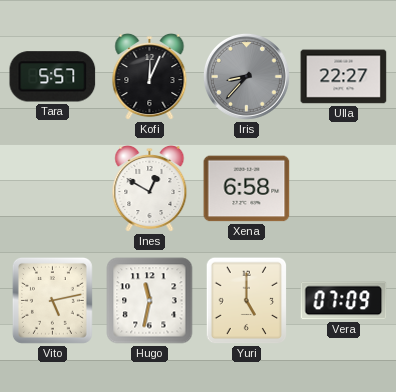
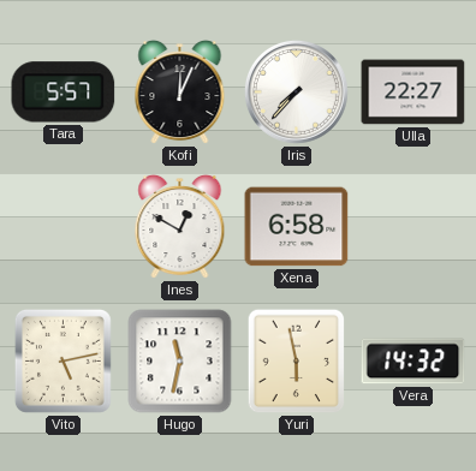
Iris: 8:37 -> 7:37 (296, 91)
Iris dial: grey -> white (296, 91)
Yuri: 5:00 -> 5:58 (297, 362)
Vera: 07:09 -> 14:32 (413, 362)
